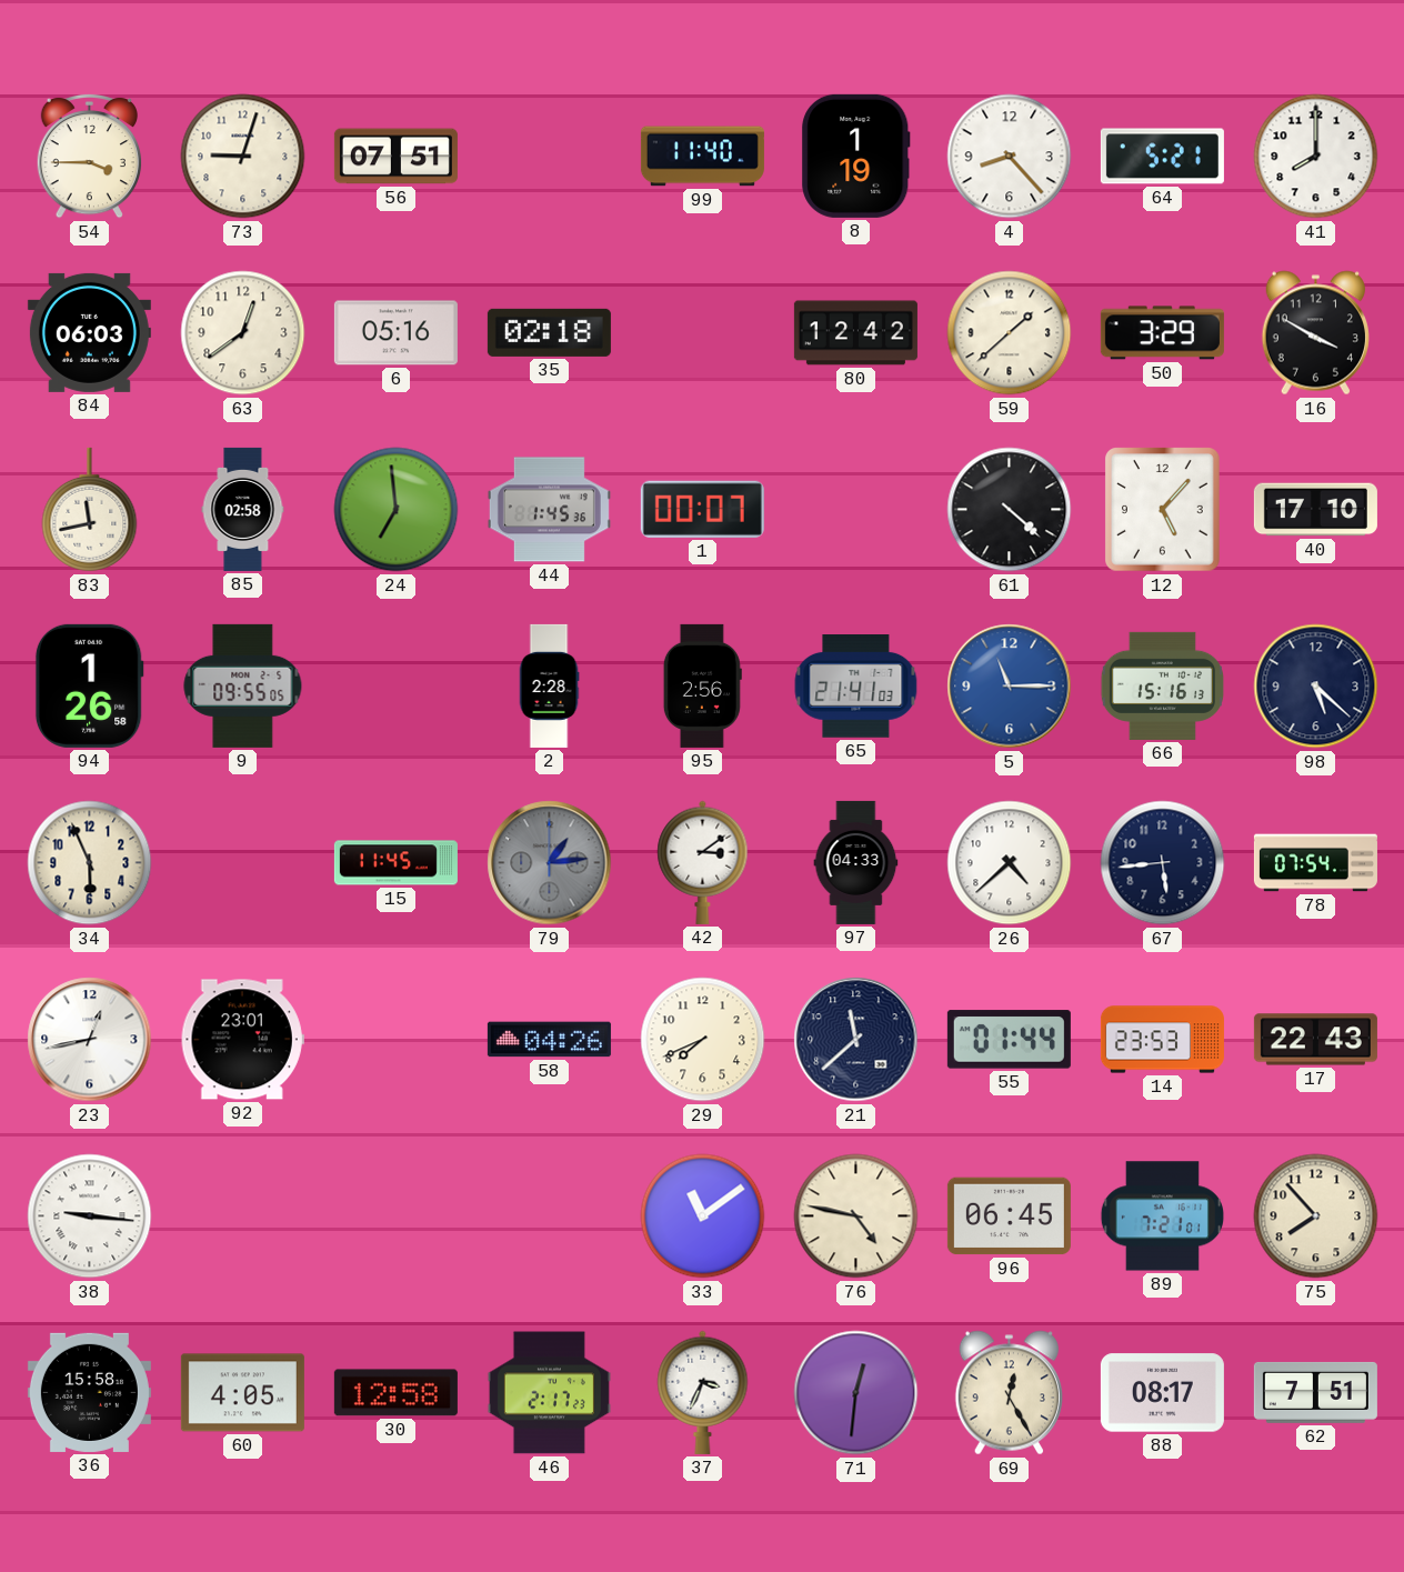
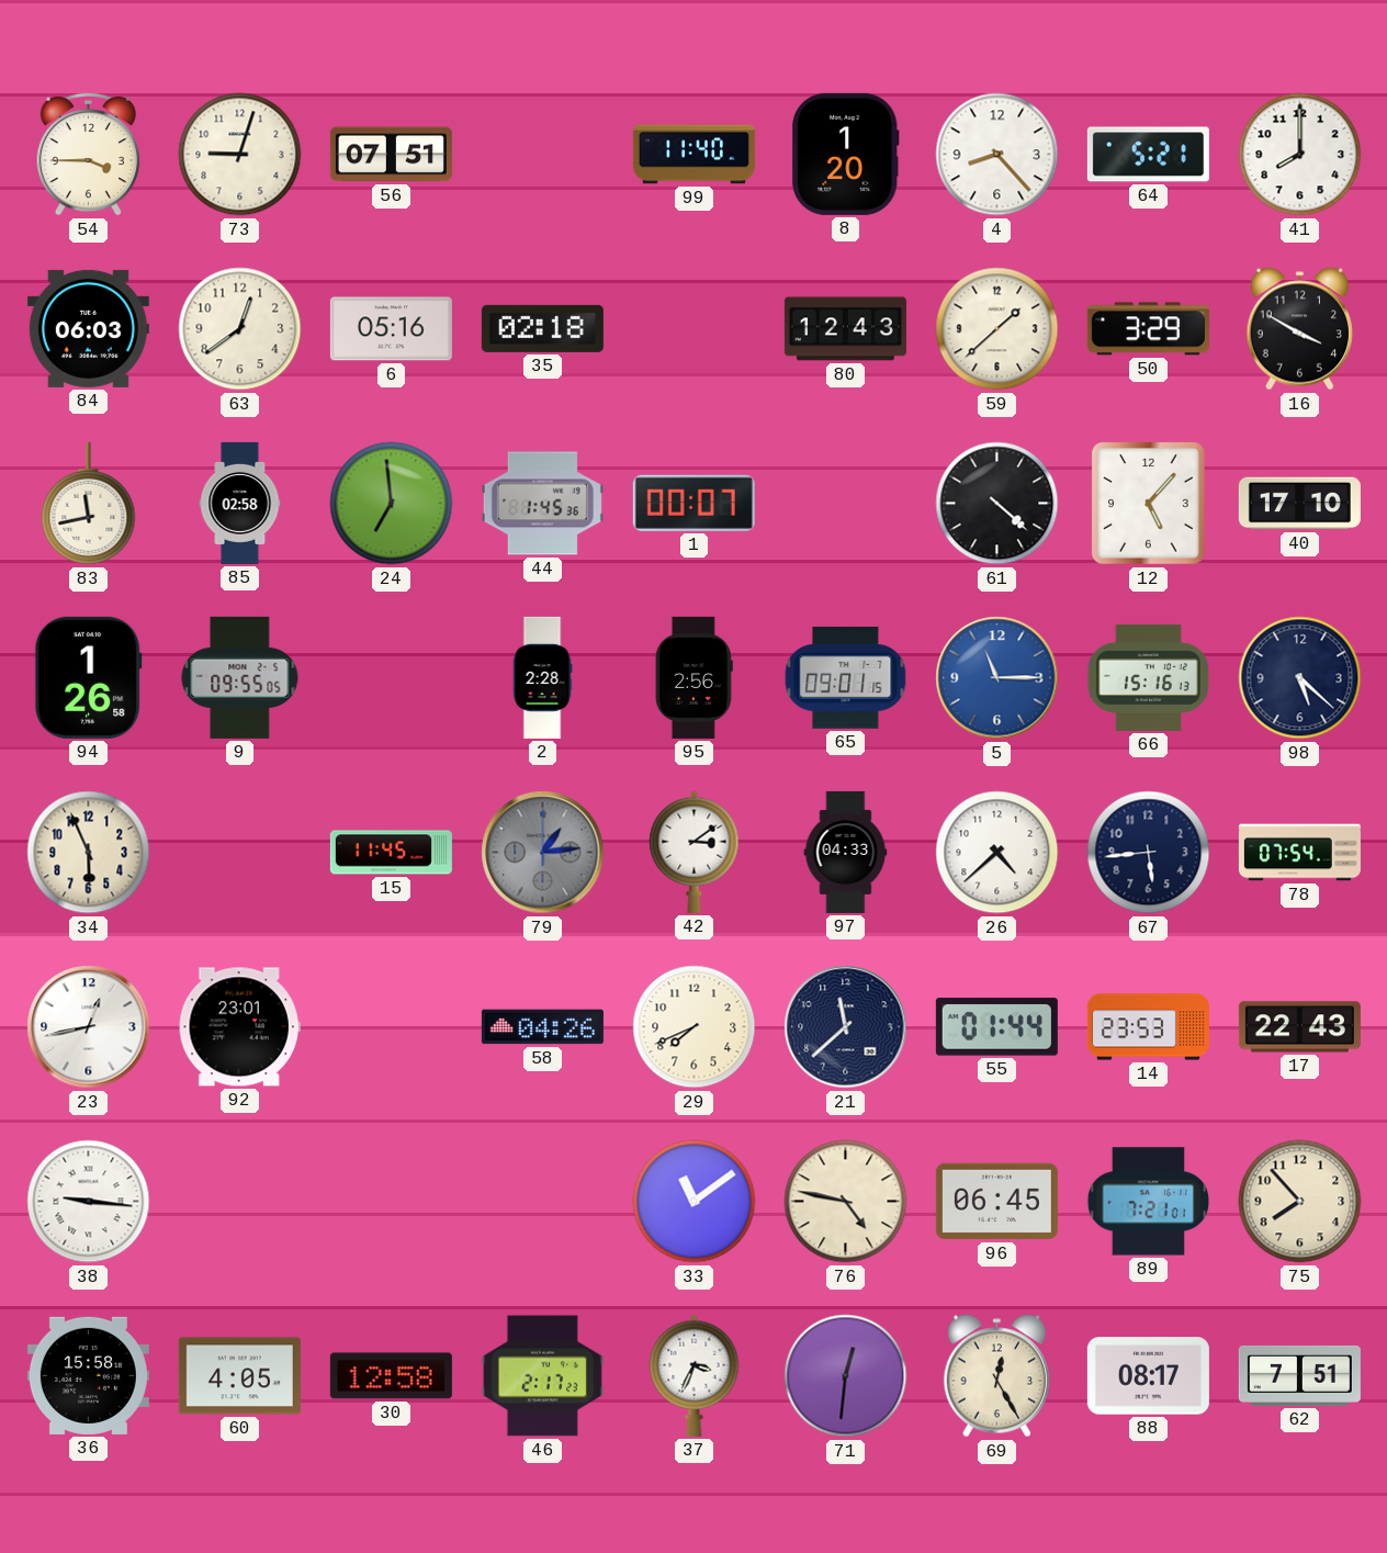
8: 1:19 -> 1:20 (846, 154)
80: 12:42 -> 12:43 (845, 329)
65: 21:41 -> 09:01 (846, 678)
